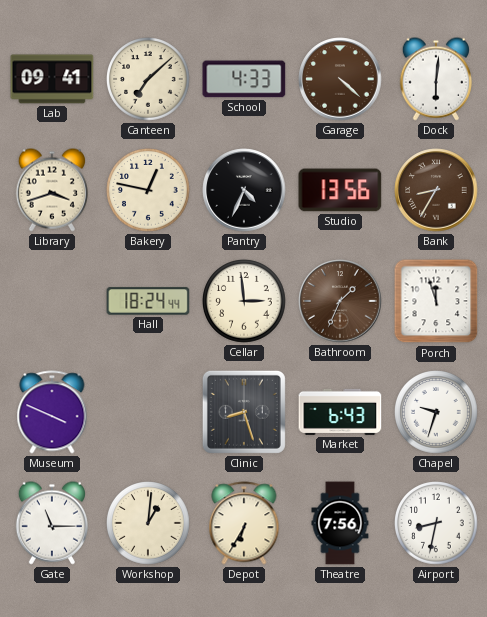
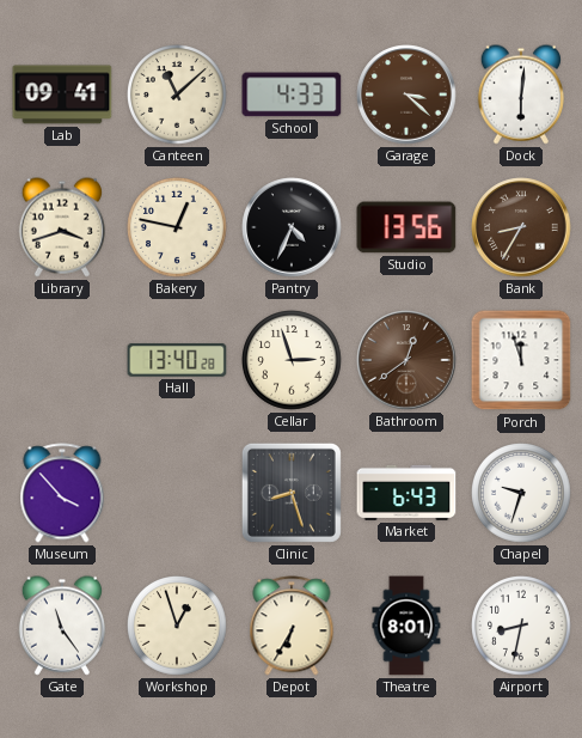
Canteen: 7:08 -> 11:08 (178, 96)
Garage: 4:22 -> 3:22 (406, 94)
Hall: 18:24 -> 13:40 (177, 360)
Cellar: 2:59 -> 2:57 (293, 361)
Bathroom: 1:34 -> 12:39 (406, 360)
Museum: 3:49 -> 3:53 (62, 493)
Gate: 11:15 -> 11:24 (62, 626)
Workshop: 1:01 -> 12:57 (178, 627)
Theatre: 7:56 -> 8:01 (406, 626)
